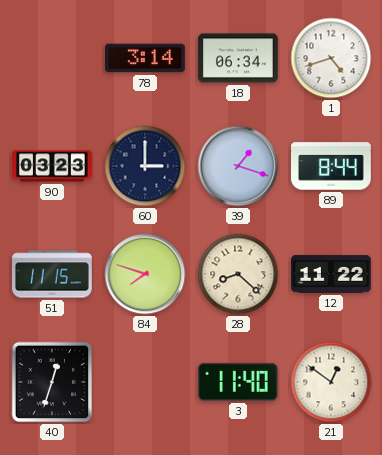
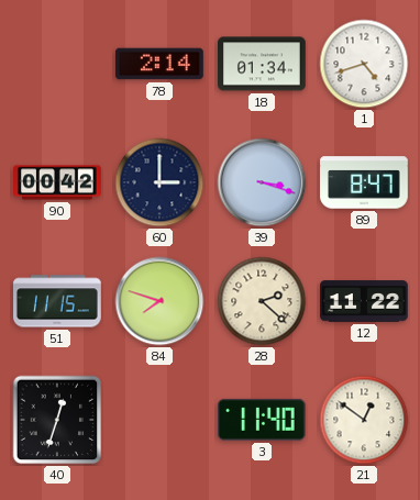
78: 3:14 -> 2:14 (159, 64)
18: 06:34 -> 01:34 (263, 64)
90: 03:23 -> 00:42 (58, 182)
39: 1:18 -> 3:18 (262, 182)
89: 8:44 -> 8:47 (365, 182)
28: 8:22 -> 2:22 (262, 301)
